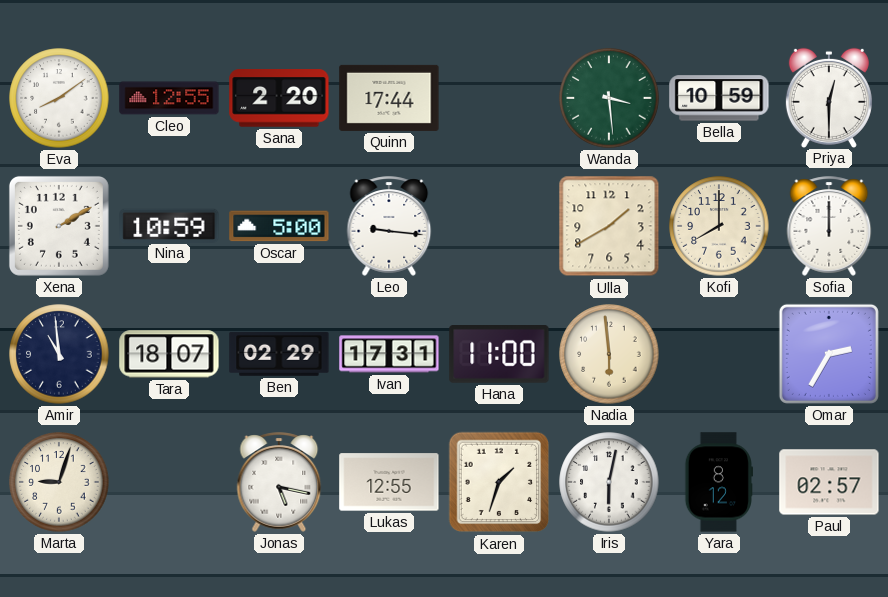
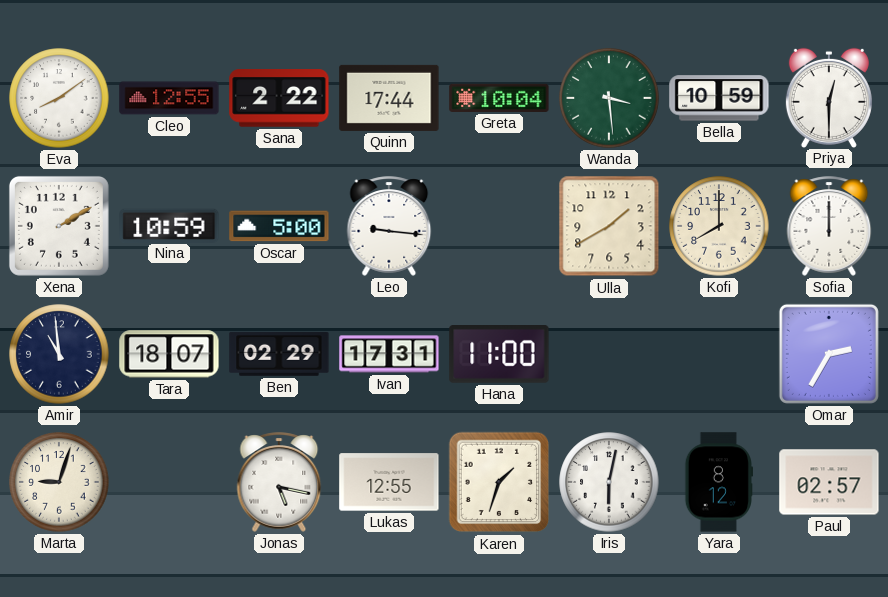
Sana: 2:20 -> 2:22 (279, 98)
Greta: none -> 10:04 (499, 98)
Nadia: 5:59 -> none (609, 354)
